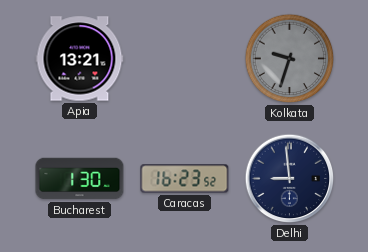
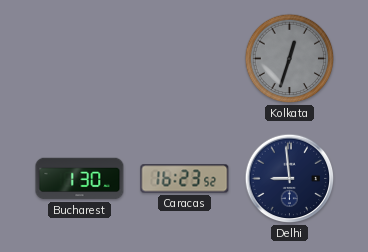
Apia: 13:21 -> none (80, 59)
Kolkata: 9:33 -> 12:33 (290, 59)
